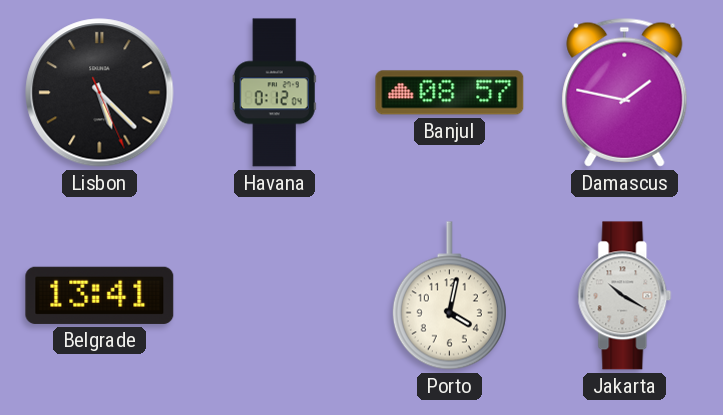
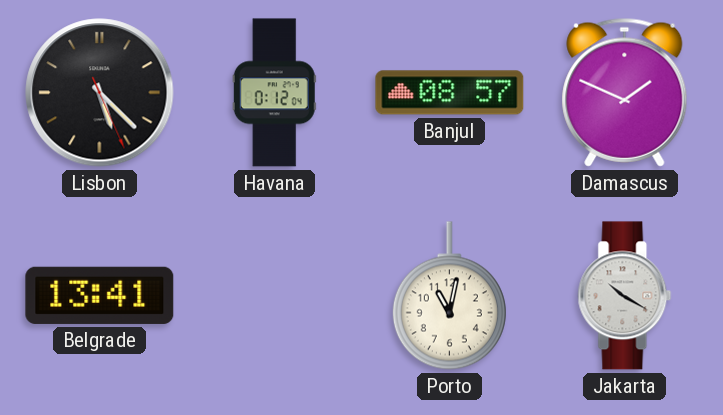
Damascus: 1:47 -> 1:49 (625, 92)
Porto: 4:02 -> 11:02 (449, 296)
